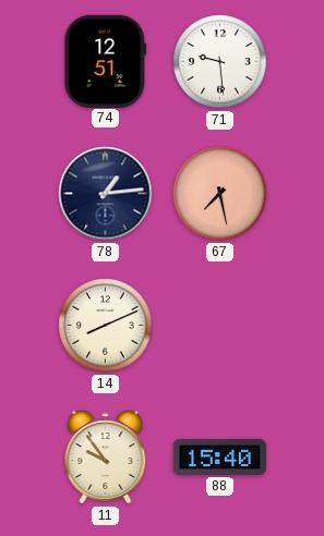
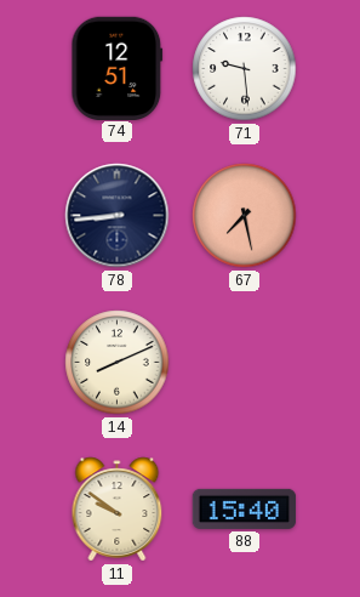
78: 1:14 -> 8:44 (118, 216)
11: 9:54 -> 9:51 (118, 510)
